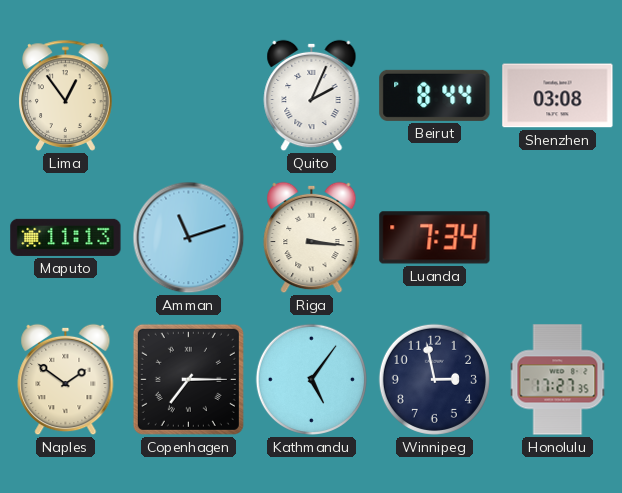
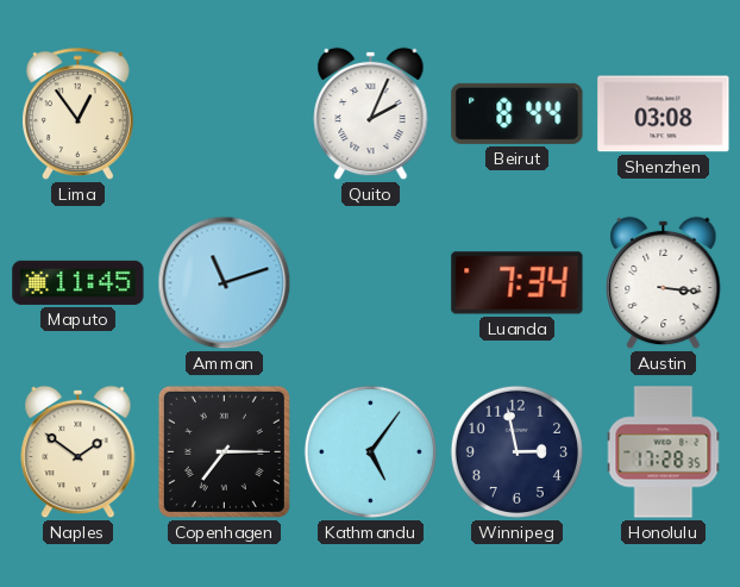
Maputo: 11:13 -> 11:45 (79, 282)
Riga: 3:16 -> none (312, 238)
Austin: none -> 3:16 (664, 283)
Honolulu: 17:27 -> 17:28 (664, 452)
